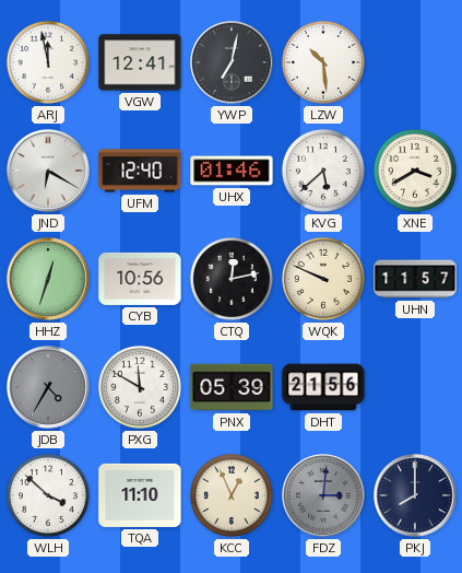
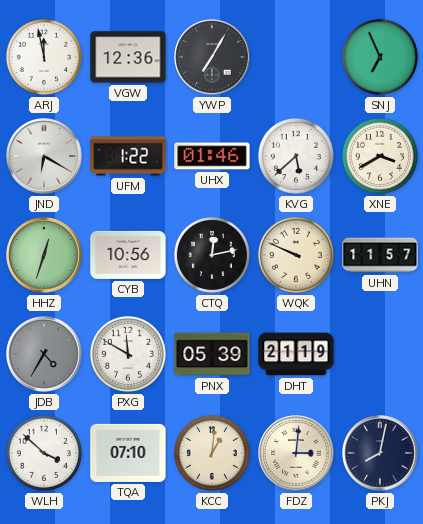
VGW: 12:41 -> 12:36 (128, 57)
YWP: 7:02 -> 7:05 (212, 57)
LZW: 10:29 -> none (323, 62)
SNJ: none -> 6:56 (380, 57)
UFM: 12:40 -> 1:22 (128, 156)
DHT: 21:56 -> 21:19 (296, 354)
TQA: 11:10 -> 07:10 (128, 453)
KCC: 12:56 -> 1:01 (212, 453)
FDZ dial: grey -> cream (296, 453)
PKJ: 8:00 -> 8:02 (380, 453)
